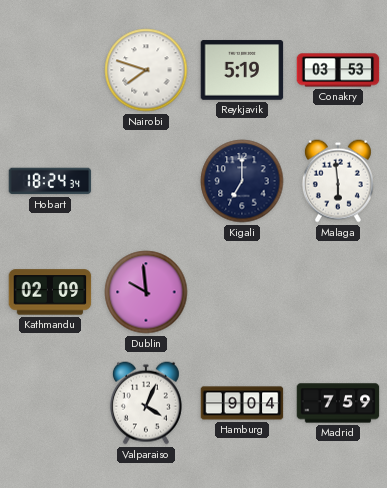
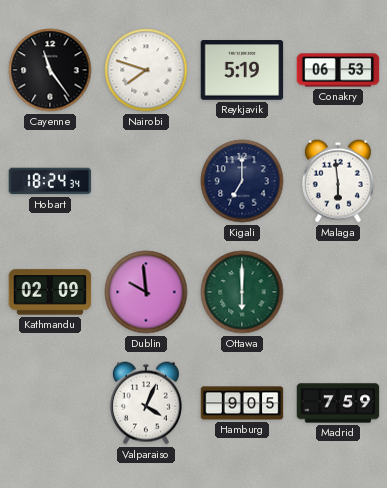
Cayenne: none -> 11:24 (50, 70)
Conakry: 03:53 -> 06:53 (338, 70)
Ottawa: none -> 6:00 (242, 292)
Hamburg: 9:04 -> 9:05 (242, 403)
